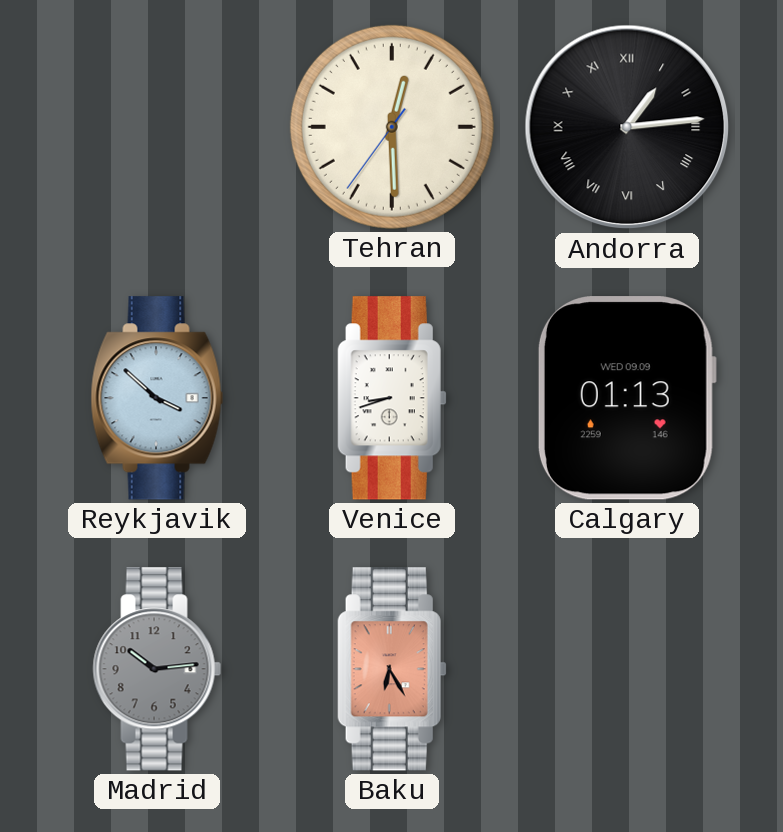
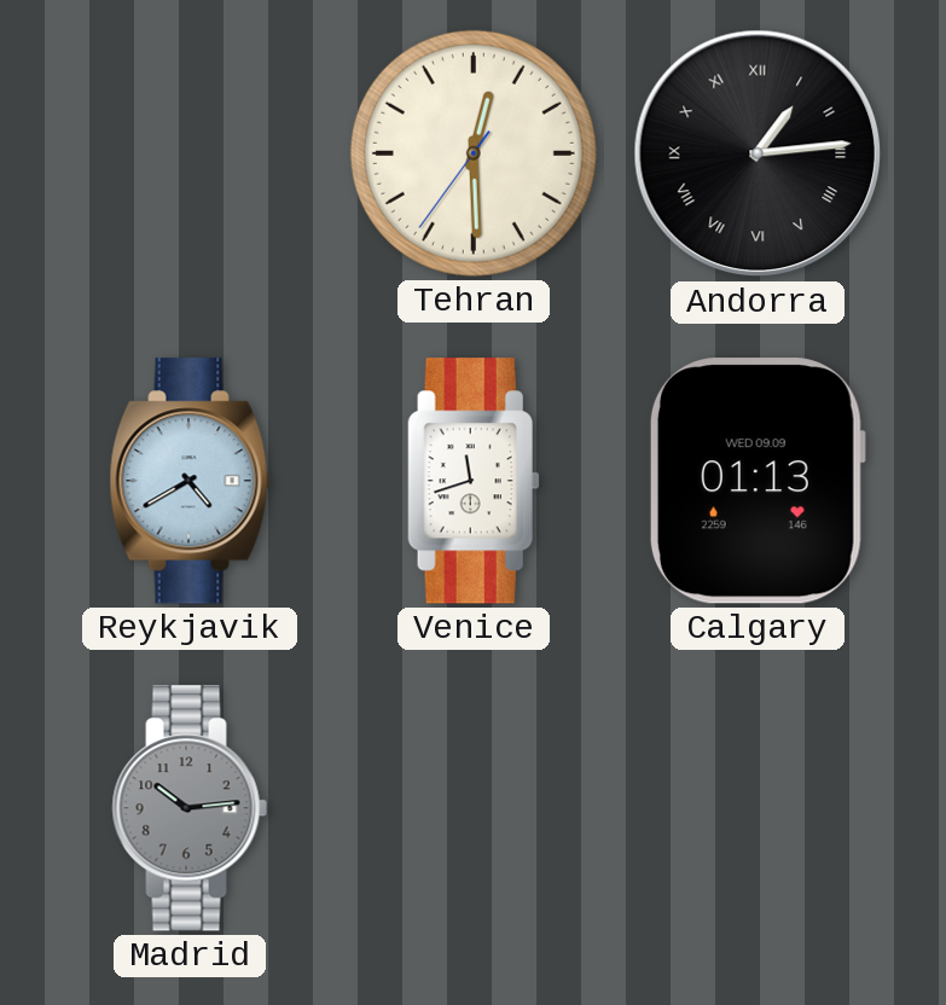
Reykjavik: 3:52 -> 4:40 (190, 481)
Venice: 8:42 -> 11:42 (474, 481)
Baku: 6:25 -> none (392, 669)
